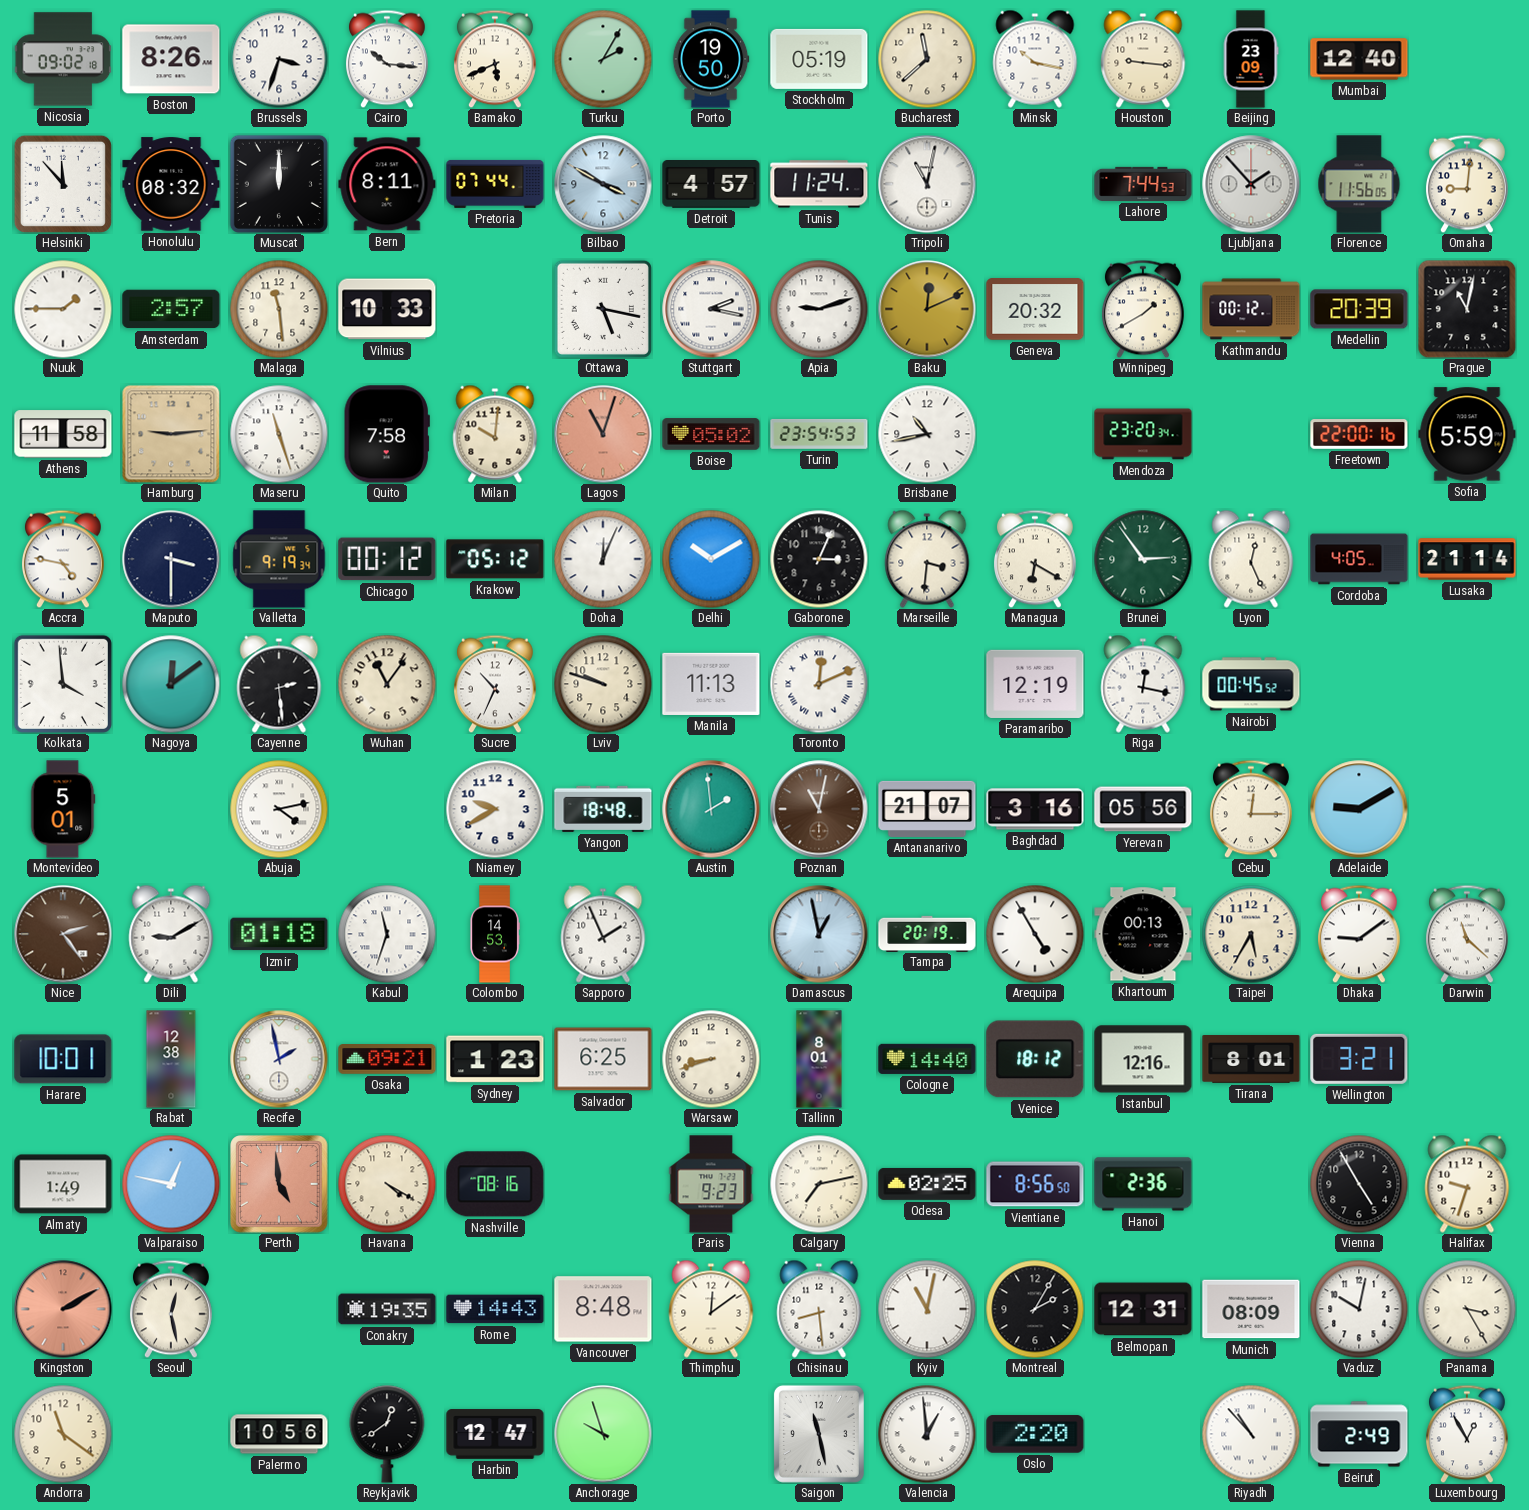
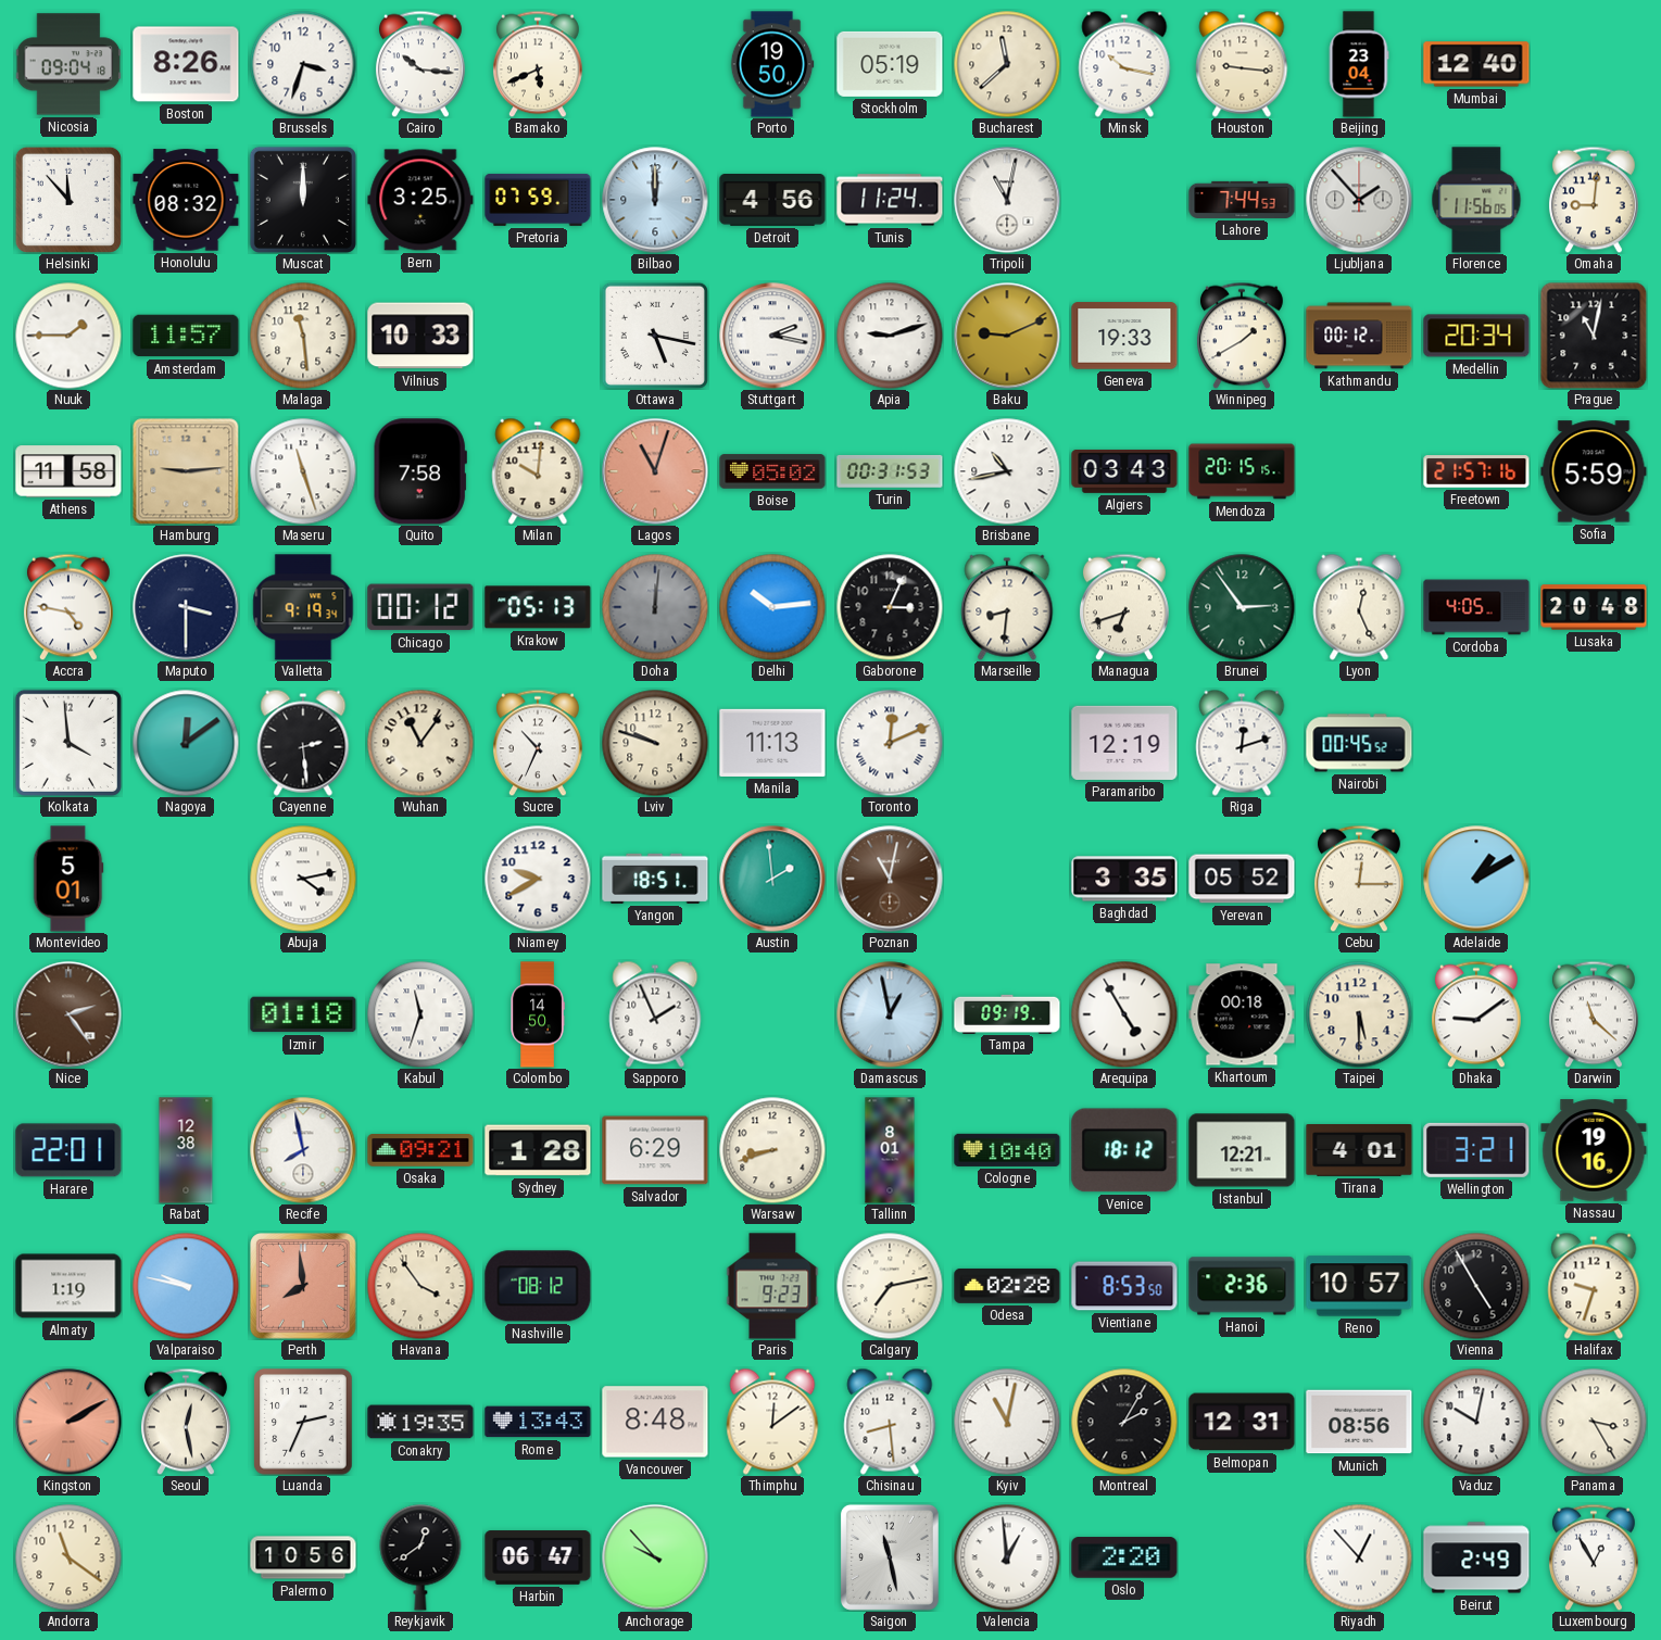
Nicosia: 09:02 -> 09:04 (68, 64)
Turku: 2:05 -> none (603, 59)
Beijing: 23:09 -> 23:04 (1359, 64)
Bern: 8:11 -> 3:25 (420, 200)
Pretoria: 07:44 -> 07:59 (538, 200)
Bilbao: 3:50 -> 12:00 (655, 200)
Detroit: 4:57 -> 4:56 (772, 201)
Amsterdam: 2:57 -> 11:57 (186, 336)
Baku: 12:11 -> 9:11 (1007, 336)
Geneva: 20:32 -> 19:33 (1124, 336)
Medellin: 20:39 -> 20:34 (1476, 336)
Turin: 23:54 -> 00:31 (890, 471)
Algiers: none -> 03:43 (1124, 471)
Mendoza: 23:20 -> 20:15 (1242, 471)
Freetown: 22:00 -> 21:57 (1476, 471)
Krakow: 05:12 -> 05:13 (538, 607)
Doha: 12:04 -> 12:01 (655, 607)
Doha dial: white -> grey (655, 607)
Delhi: 10:10 -> 10:14 (772, 607)
Marseille: 3:31 -> 8:31 (1007, 607)
Managua: 6:20 -> 6:42 (1124, 607)
Lusaka: 21:14 -> 20:48 (1594, 607)
Riga: 12:17 -> 12:12 (1242, 743)
Yangon: 18:48 -> 18:51 (655, 879)
Antananarivo: 21:07 -> none (927, 809)
Baghdad: 3:16 -> 3:35 (1124, 879)
Yerevan: 05:56 -> 05:52 (1242, 879)
Adelaide: 9:10 -> 1:10 (1476, 879)
Dili: 9:10 -> none (171, 934)
Colombo: 14:53 -> 14:50 (538, 1014)
Tampa: 20:19 -> 09:19 (1007, 1013)
Khartoum: 00:13 -> 00:18 (1242, 1014)
Taipei: 5:35 -> 5:30 (1359, 1014)
Harare: 10:01 -> 22:01 (68, 1150)
Recife: 1:58 -> 7:58 (303, 1150)
Sydney: 1:23 -> 1:28 (538, 1150)
Salvador: 6:25 -> 6:29 (655, 1150)
Cologne: 14:40 -> 10:40 (1007, 1150)
Istanbul: 12:16 -> 12:21 (1242, 1150)
Tirana: 8:01 -> 4:01 (1359, 1151)
Nassau: none -> 19:16 (1594, 1150)
Almaty: 1:49 -> 1:19 (68, 1286)
Valparaiso: 12:47 -> 9:47 (186, 1286)
Perth: 4:59 -> 7:59 (303, 1286)
Havana: 4:20 -> 3:54 (420, 1286)
Nashville: 08:16 -> 08:12 (538, 1286)
Odesa: 02:25 -> 02:28 (1007, 1286)
Vientiane: 8:56 -> 8:53 (1124, 1286)
Reno: none -> 10:57 (1359, 1286)
Luanda: none -> 2:34 (303, 1422)
Rome: 14:43 -> 13:43 (538, 1422)
Munich: 08:09 -> 08:56 (1359, 1422)
Harbin: 12:47 -> 06:47 (538, 1557)
Anchorage: 9:57 -> 9:53 (655, 1557)
Riyadh: 10:53 -> 12:53 (1359, 1557)
